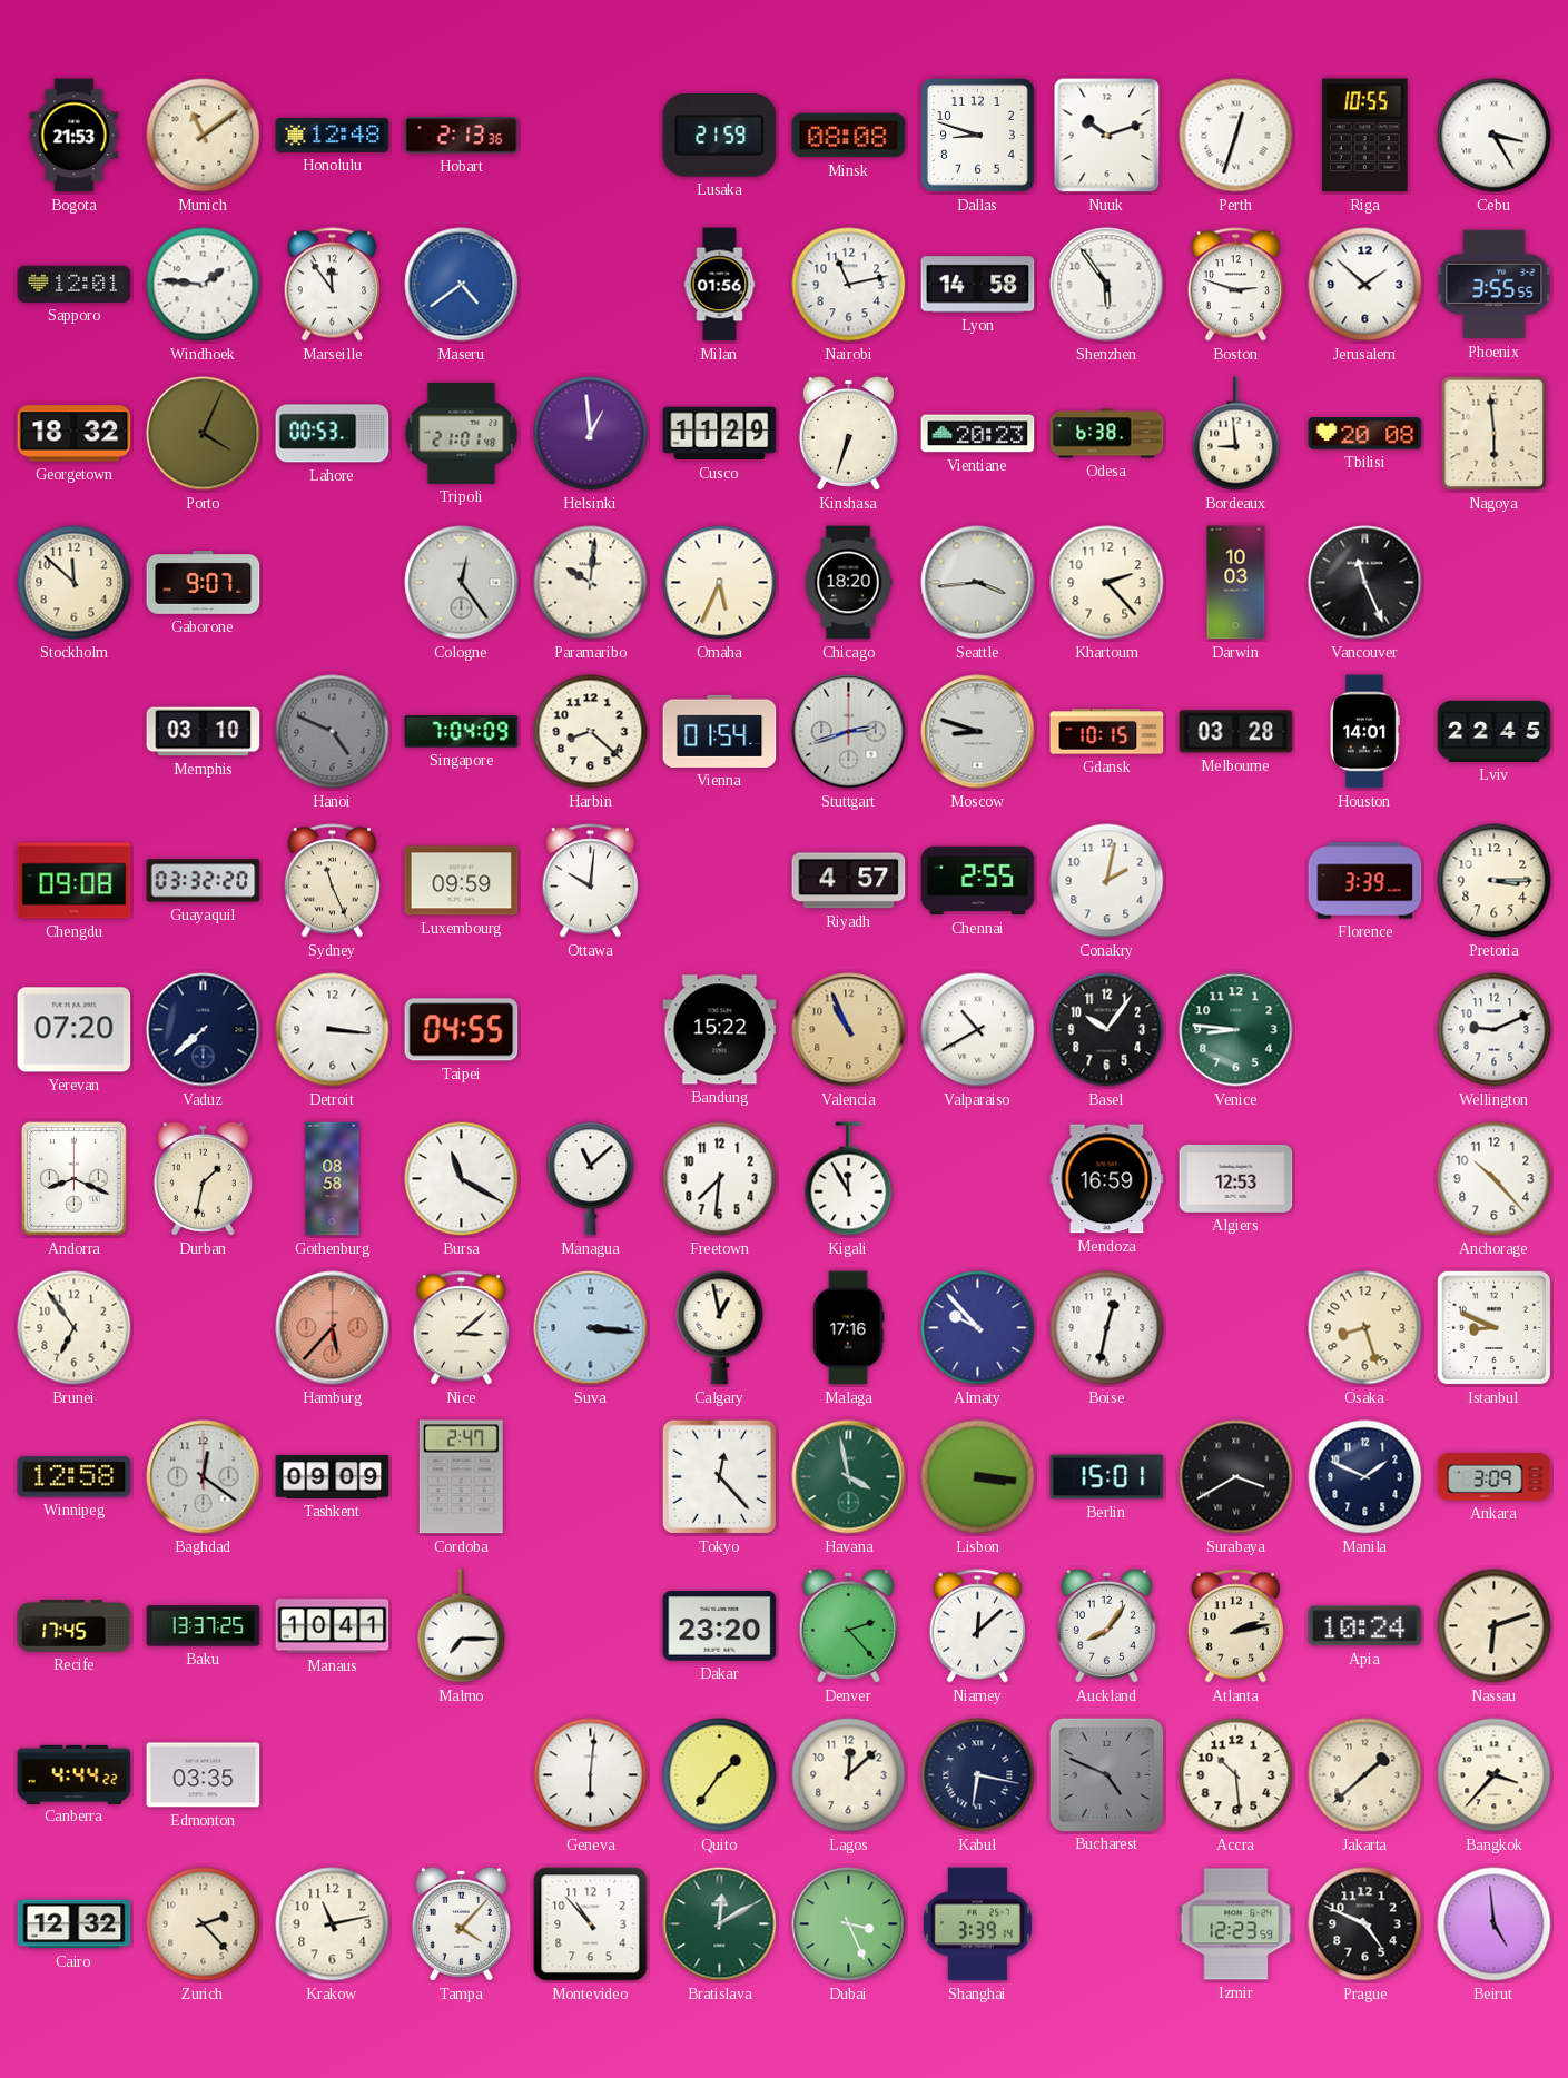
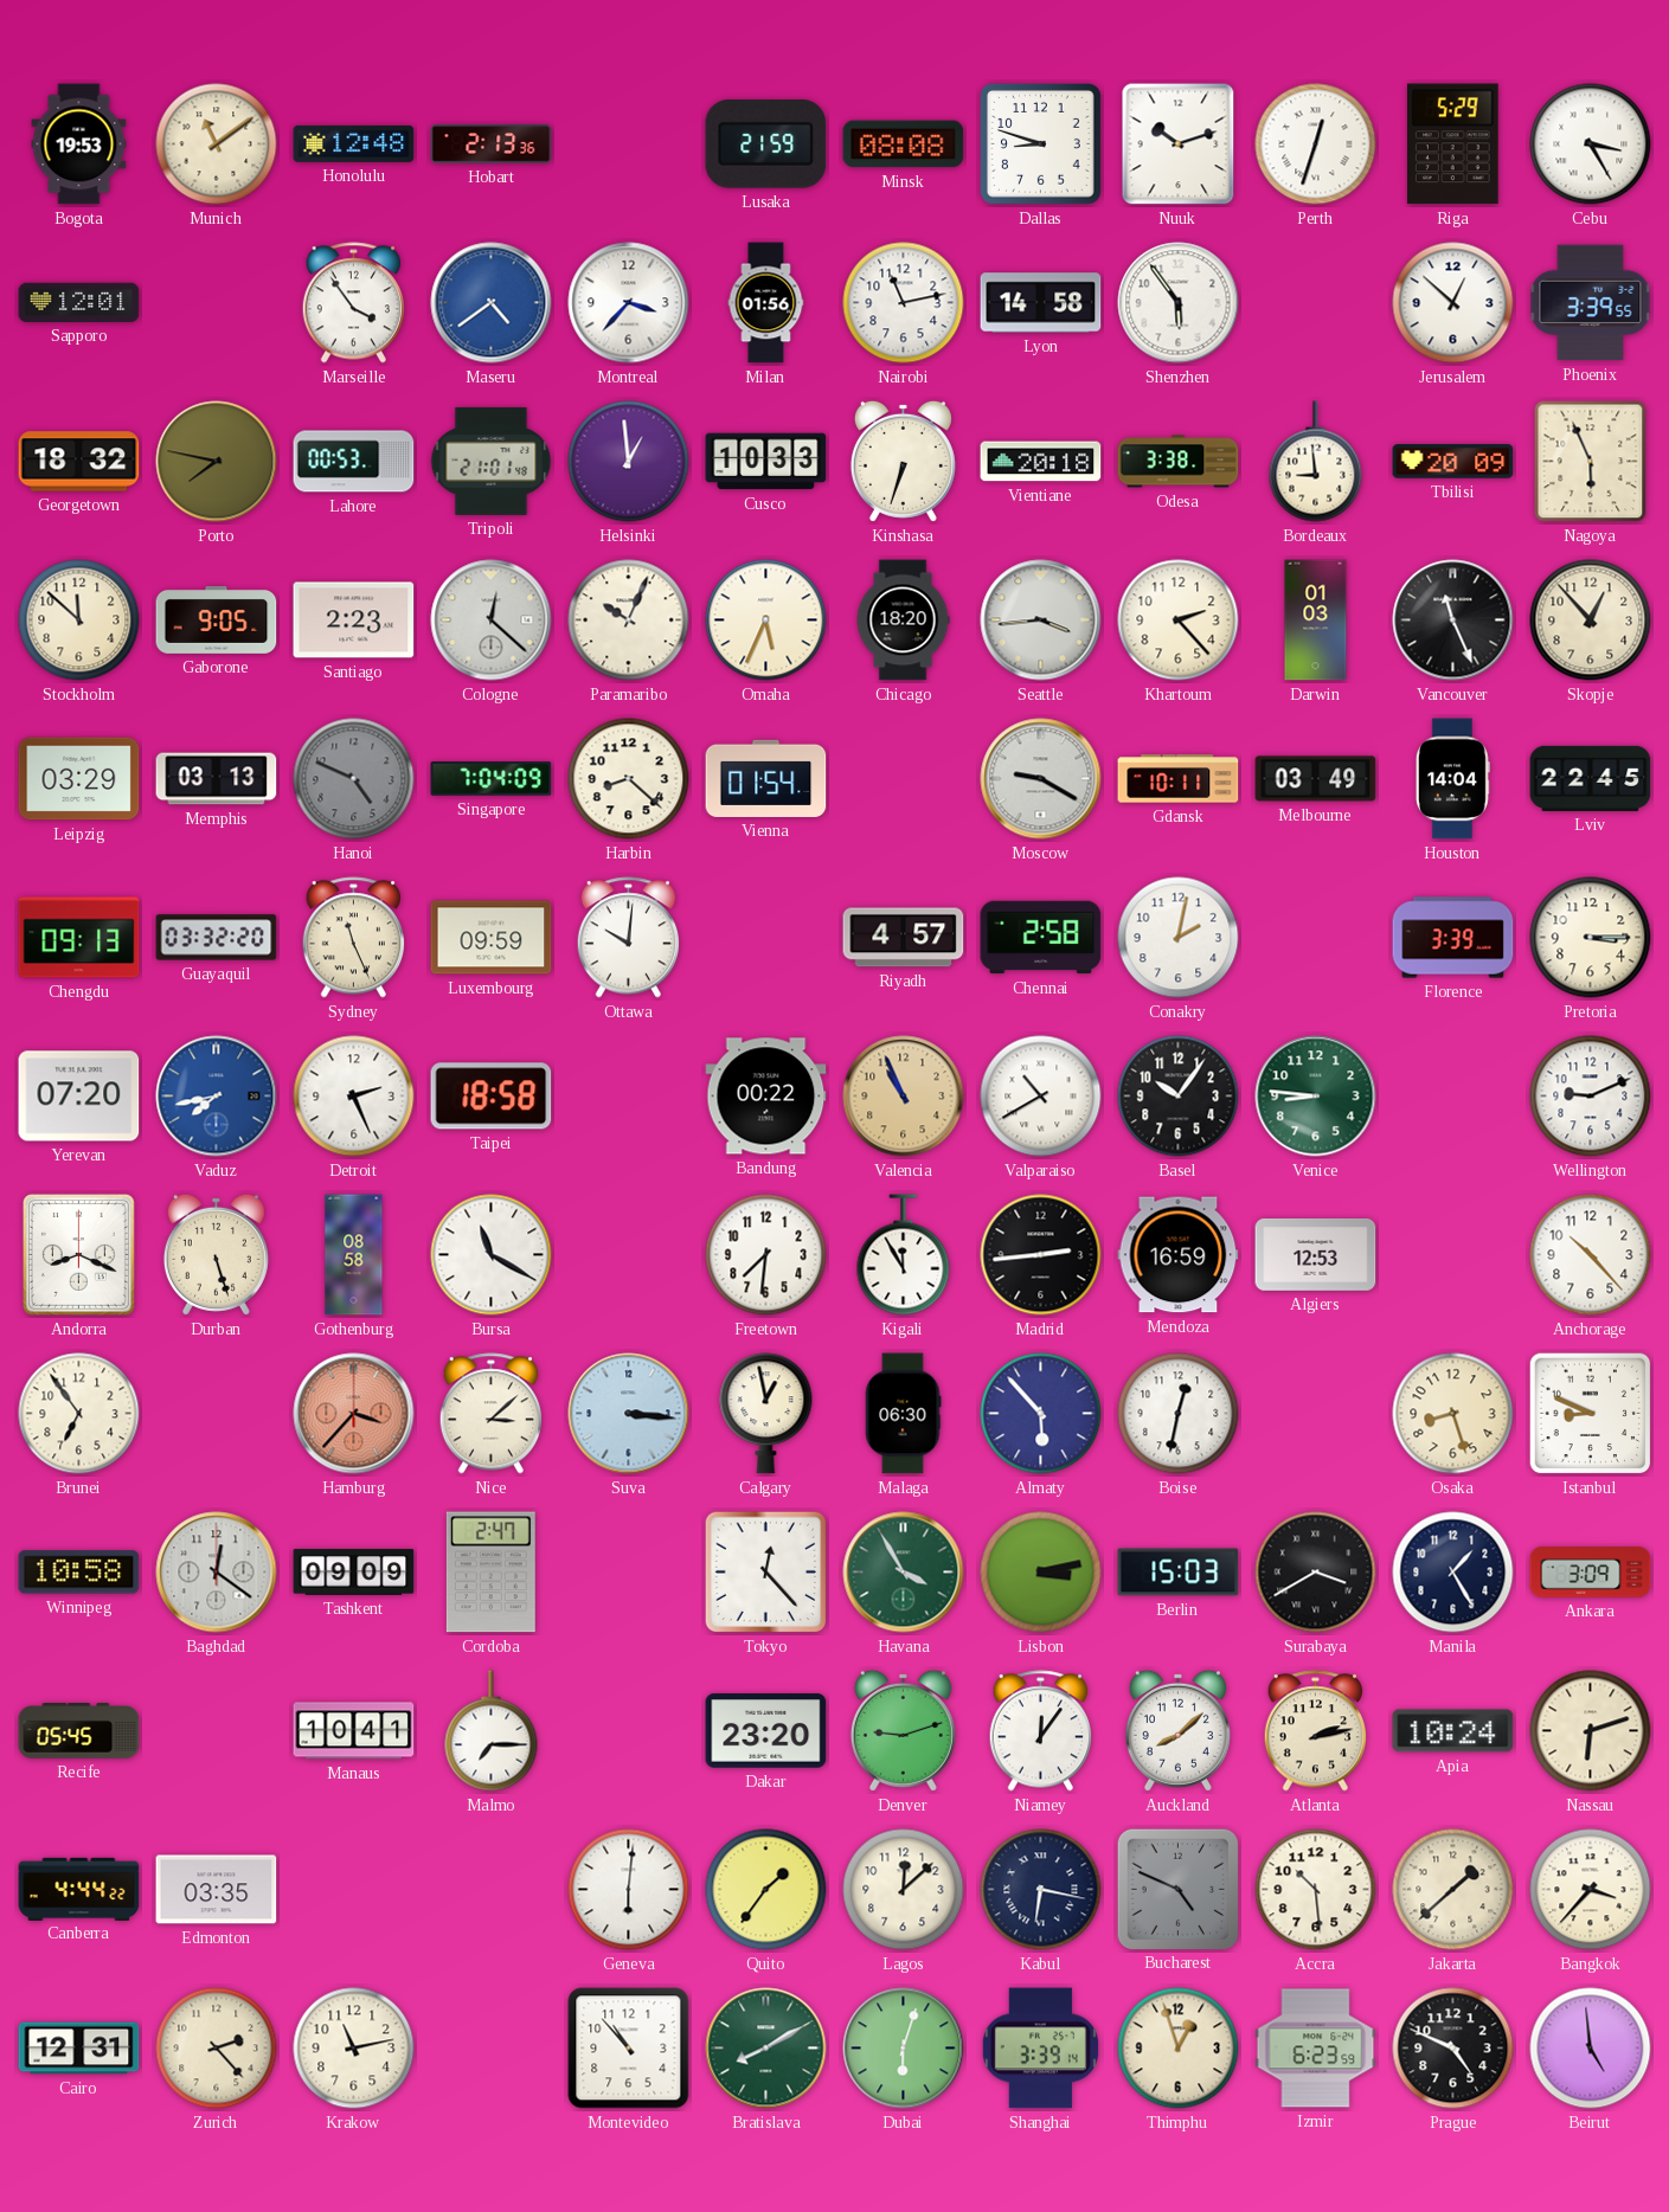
Bogota: 21:53 -> 19:53 (79, 144)
Riga: 10:55 -> 5:29 (1453, 144)
Windhoek: 1:46 -> none (204, 285)
Marseille: 11:54 -> 3:54 (353, 303)
Montreal: none -> 3:37 (629, 303)
Boston: 2:48 -> none (1235, 285)
Jerusalem: 1:52 -> 12:52 (1453, 303)
Phoenix: 3:55 -> 3:39 (1591, 303)
Porto: 4:04 -> 7:47 (217, 462)
Cusco: 11:29 -> 10:33 (766, 462)
Vientiane: 20:23 -> 20:18 (1041, 462)
Odesa: 6:38 -> 3:38 (1179, 462)
Tbilisi: 20:08 -> 20:09 (1453, 462)
Nagoya: 5:59 -> 5:56 (1591, 462)
Gaborone: 9:07 -> 9:05 (217, 619)
Santiago: none -> 2:23 (354, 620)
Cologne: 12:24 -> 12:22 (492, 620)
Paramaribo: 10:01 -> 10:04 (629, 620)
Darwin: 10:03 -> 01:03 (1316, 620)
Skopje: none -> 12:53 (1591, 620)
Leipzig: none -> 03:29 (79, 779)
Memphis: 03:10 -> 03:13 (217, 779)
Stuttgart: 2:42 -> none (849, 732)
Moscow: 8:48 -> 9:20 (1041, 779)
Gdansk: 10:15 -> 10:11 (1179, 779)
Melbourne: 03:28 -> 03:49 (1316, 779)
Houston: 14:01 -> 14:04 (1452, 779)
Chengdu: 09:08 -> 09:13 (79, 938)
Chennai: 2:55 -> 2:58 (1041, 938)
Vaduz: 7:38 -> 7:43 (217, 1097)
Vaduz dial: navy -> blue (217, 1097)
Detroit: 3:16 -> 2:26 (354, 1097)
Taipei: 04:55 -> 18:58 (492, 1097)
Bandung: 15:22 -> 00:22 (766, 1097)
Durban: 1:32 -> 5:27 (216, 1254)
Managua: 11:08 -> none (591, 1179)
Madrid: none -> 2:44 (1041, 1255)
Hamburg: 5:37 -> 3:37 (354, 1414)
Malaga: 17:16 -> 06:30 (904, 1414)
Almaty: 9:53 -> 5:53 (1041, 1414)
Winnipeg: 12:58 -> 10:58 (79, 1573)
Havana: 3:58 -> 3:55 (904, 1573)
Lisbon: 3:16 -> 3:13 (1041, 1573)
Berlin: 15:01 -> 15:03 (1179, 1573)
Manila: 1:49 -> 1:25 (1453, 1573)
Recife: 17:45 -> 05:45 (79, 1731)
Baku: 13:37 -> none (204, 1626)
Denver: 2:23 -> 9:12 (903, 1730)
Niamey: 12:08 -> 12:06 (1040, 1731)
Auckland: 8:06 -> 8:08 (1177, 1730)
Cairo: 12:32 -> 12:31 (79, 2049)
Tampa: 4:07 -> none (461, 1923)
Bratislava: 12:10 -> 8:10 (766, 2049)
Dubai: 3:26 -> 6:03 (904, 2049)
Thimphu: none -> 12:57 (1179, 2049)
Izmir: 12:23 -> 6:23 (1316, 2049)
